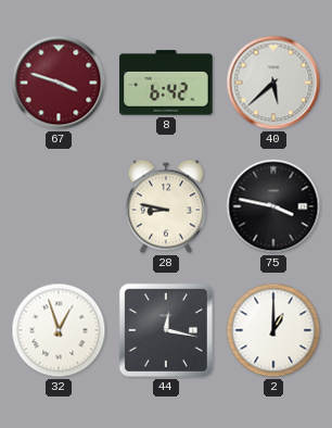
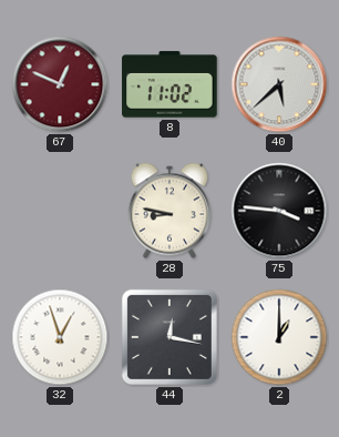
67: 3:48 -> 12:49 (60, 84)
8: 6:42 -> 11:02 (169, 84)
75: 3:47 -> 3:46 (279, 211)
